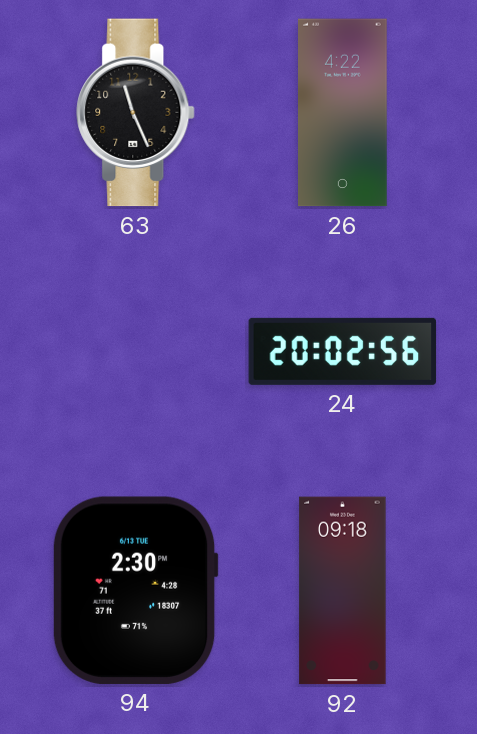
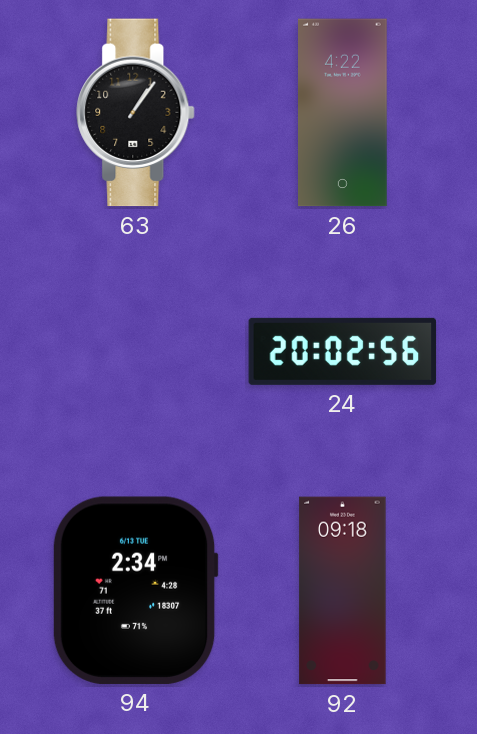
63: 11:26 -> 1:06 (136, 113)
94: 2:30 -> 2:34 (135, 590)
